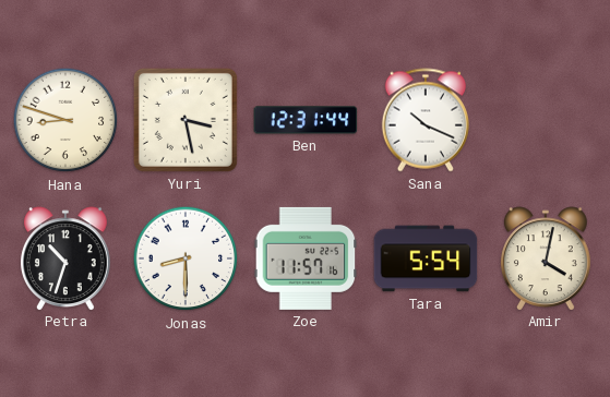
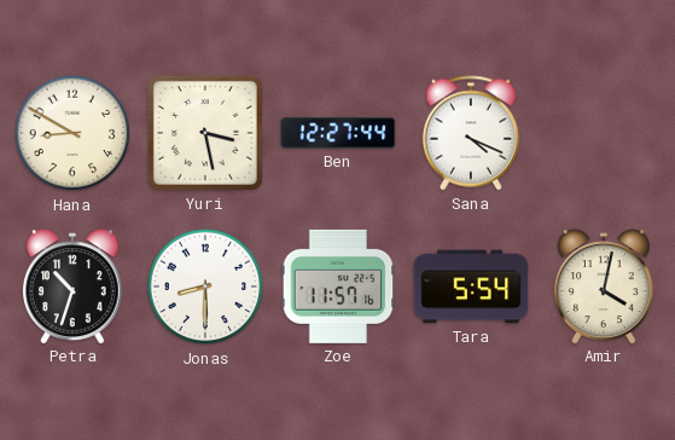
Hana: 8:48 -> 8:50 (72, 133)
Ben: 12:31 -> 12:27 (338, 133)
Sana: 10:19 -> 4:19 (470, 133)
